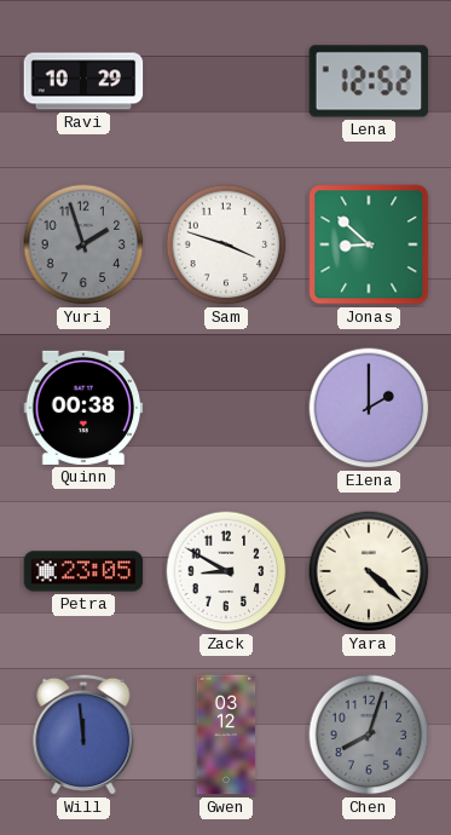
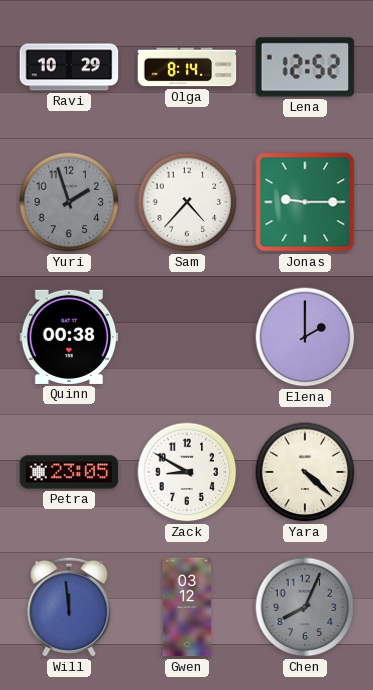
Olga: none -> 8:14 (187, 67)
Sam: 3:48 -> 4:37 (187, 202)
Jonas: 8:52 -> 9:15 (305, 202)
Chen: 8:03 -> 8:04 (305, 607)
